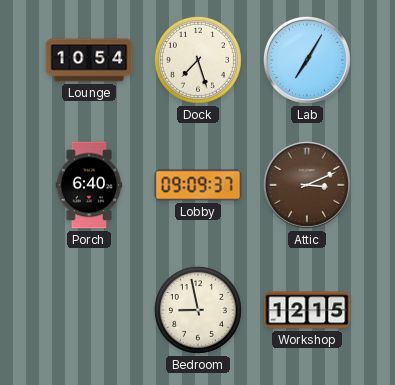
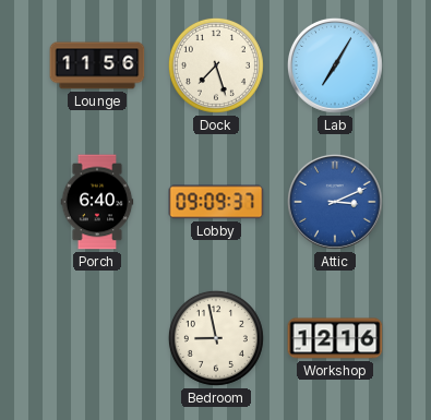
Lounge: 10:54 -> 11:56 (97, 65)
Attic dial: brown -> blue (335, 202)
Workshop: 12:15 -> 12:16 (335, 338)
